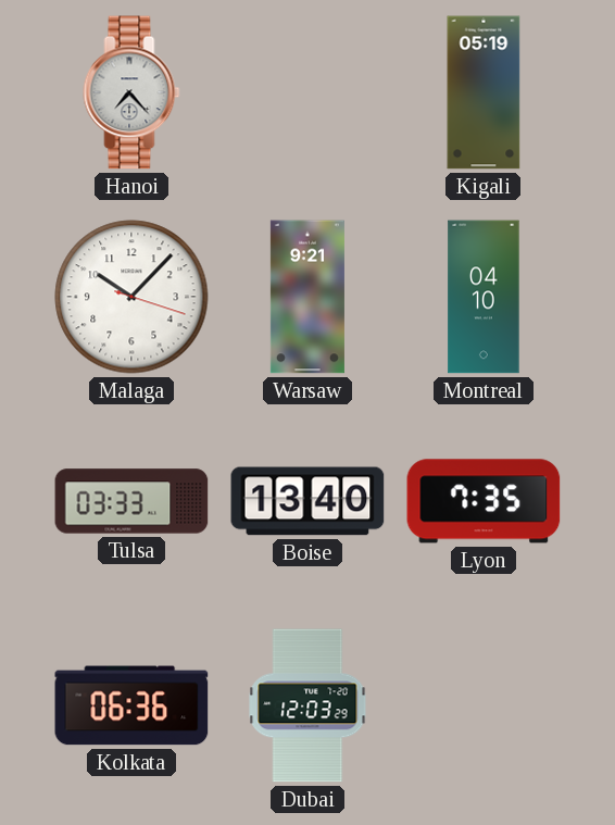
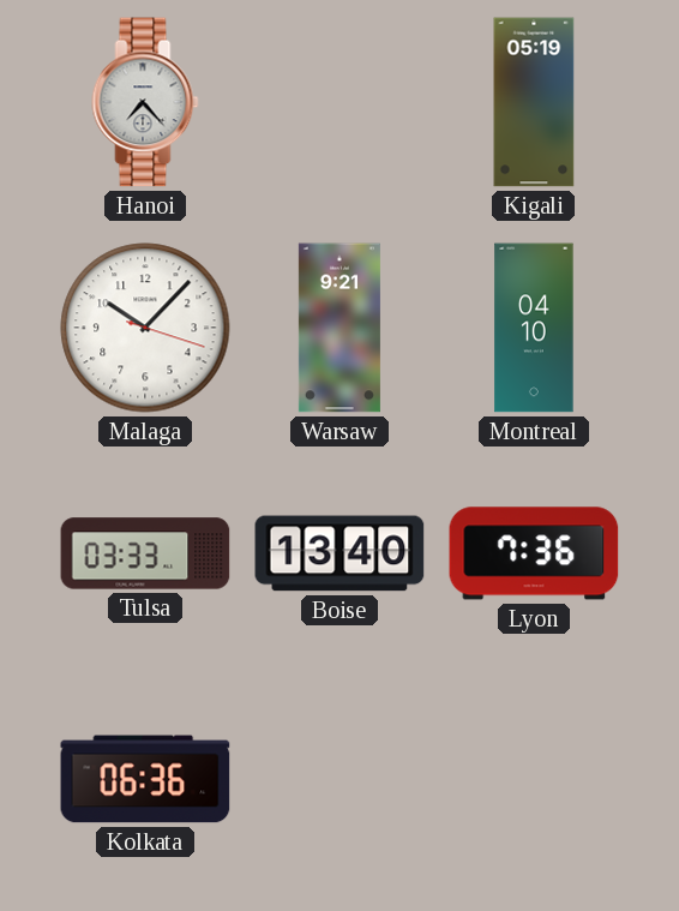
Lyon: 7:35 -> 7:36 (534, 553)
Dubai: 12:03 -> none (307, 705)
